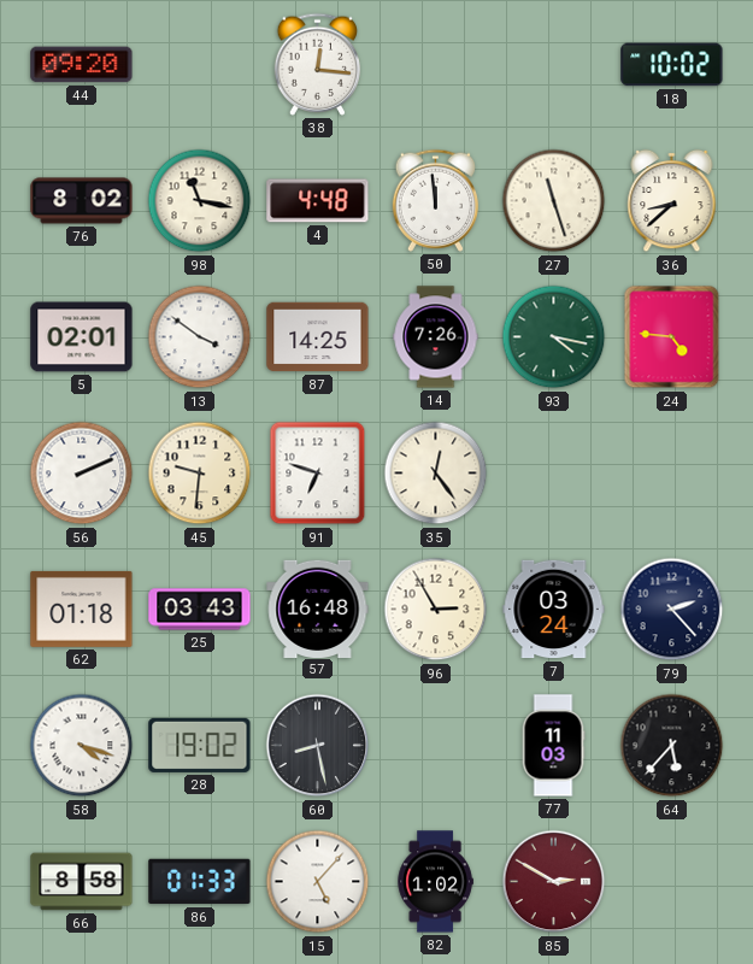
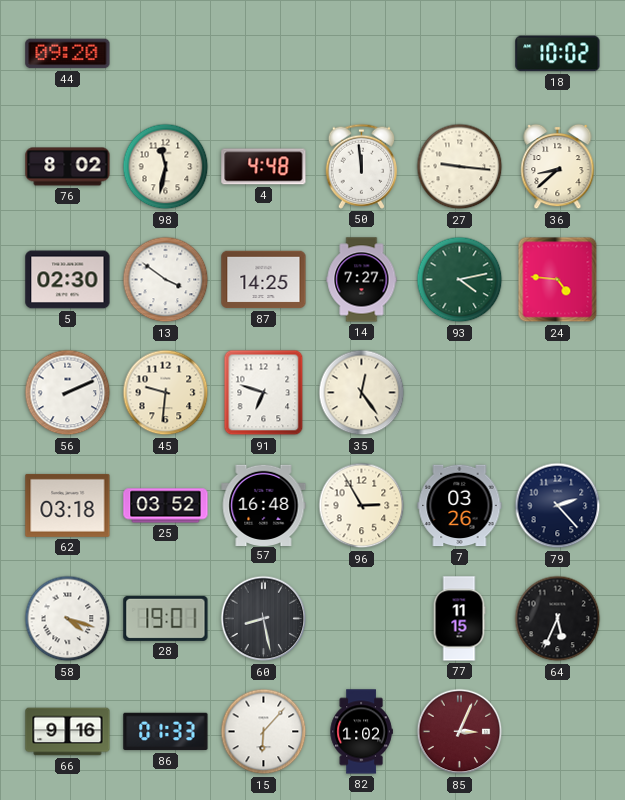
38: 12:16 -> none (318, 64)
98: 11:17 -> 11:32 (166, 167)
27: 11:27 -> 9:16 (460, 167)
5: 02:01 -> 02:30 (68, 280)
14: 7:26 -> 7:27 (362, 280)
93: 4:17 -> 4:13 (460, 280)
62: 01:18 -> 03:18 (68, 505)
25: 03:43 -> 03:52 (166, 506)
7: 03:24 -> 03:26 (460, 506)
28: 19:02 -> 19:01 (166, 618)
77: 11:03 -> 11:15 (459, 619)
64: 5:37 -> 5:34 (558, 619)
66: 8:58 -> 9:16 (68, 732)
15: 5:07 -> 6:07 (264, 732)
85: 2:50 -> 3:04 (460, 732)
